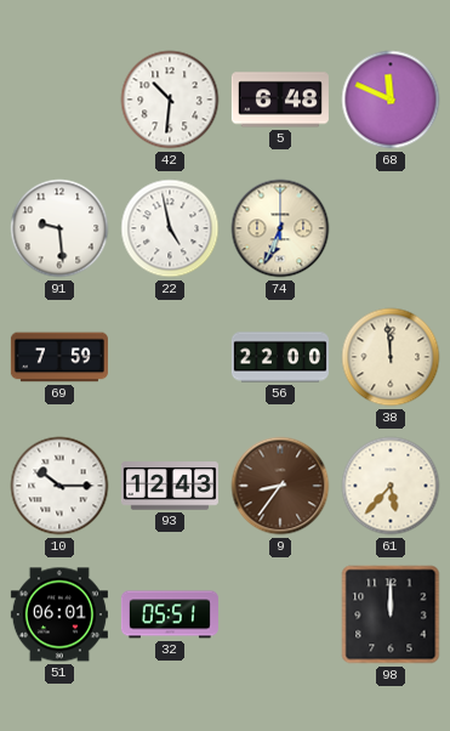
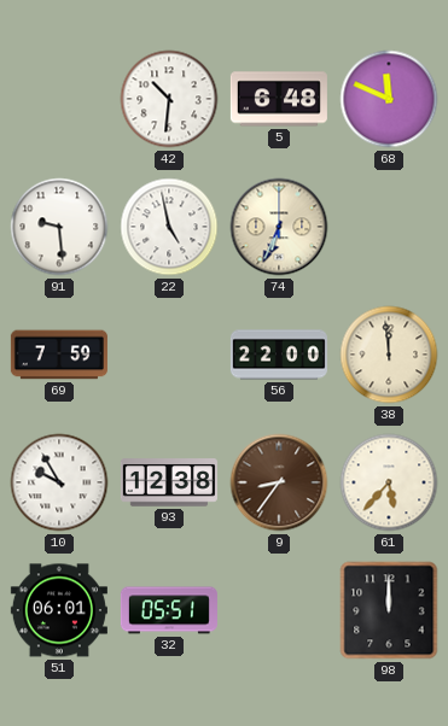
10: 10:15 -> 9:55 (59, 482)
93: 12:43 -> 12:38 (169, 482)
